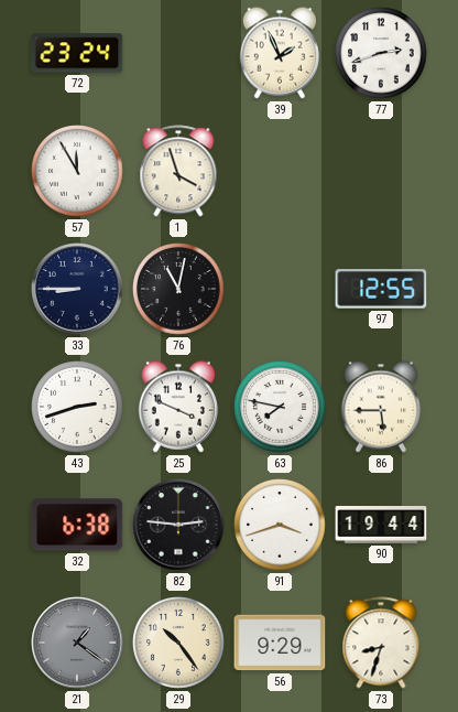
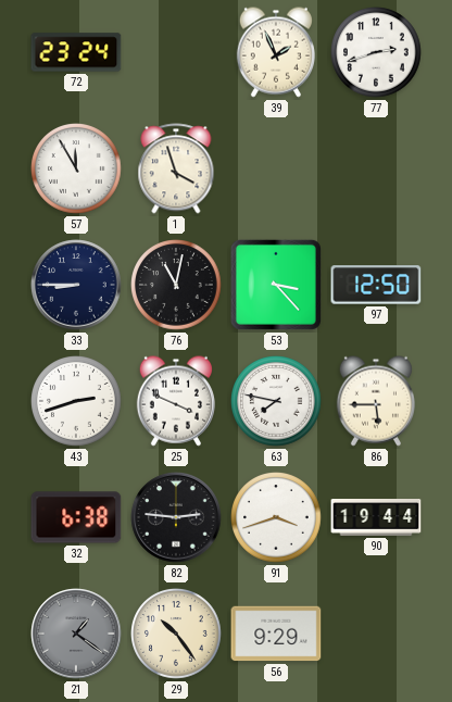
53: none -> 3:23 (276, 285)
97: 12:55 -> 12:50 (376, 285)
73: 8:33 -> none (381, 643)
